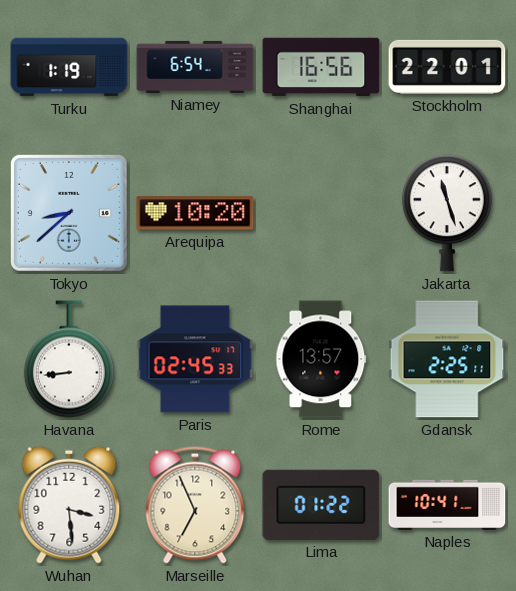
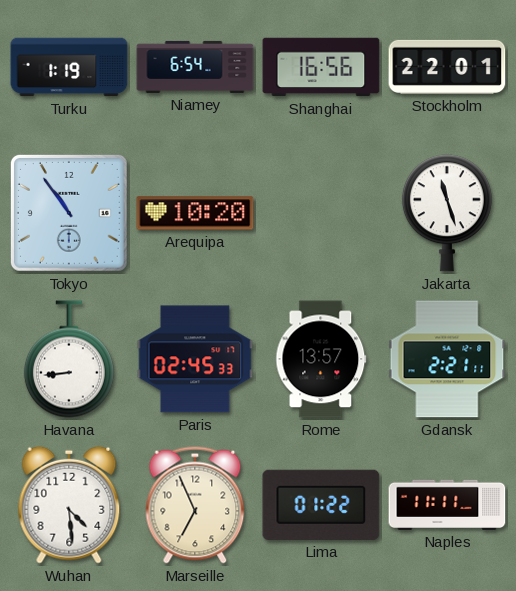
Tokyo: 8:38 -> 10:54 (69, 213)
Gdansk: 2:25 -> 2:21 (447, 359)
Wuhan: 3:29 -> 4:29 (69, 505)
Naples: 10:41 -> 11:11 (447, 505)
